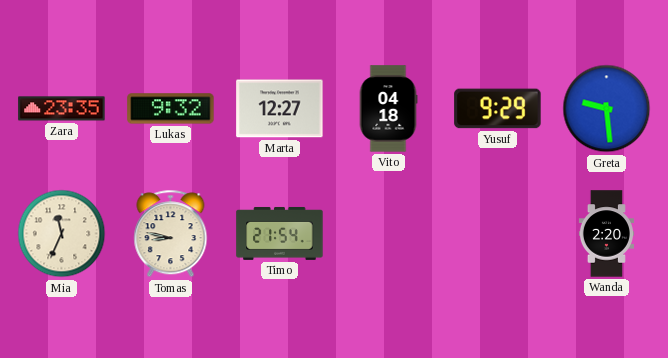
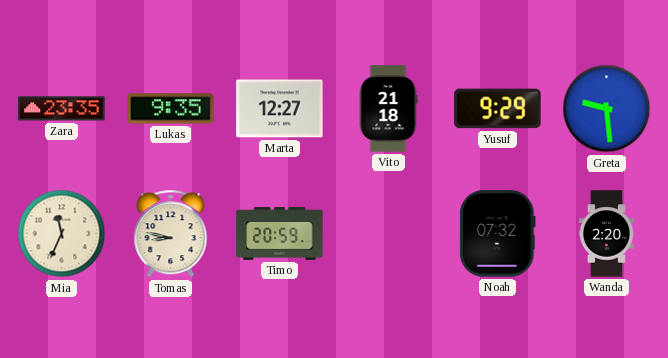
Lukas: 9:32 -> 9:35 (171, 109)
Vito: 04:18 -> 21:18 (388, 109)
Timo: 21:54 -> 20:59 (280, 233)
Noah: none -> 07:32 (498, 234)
